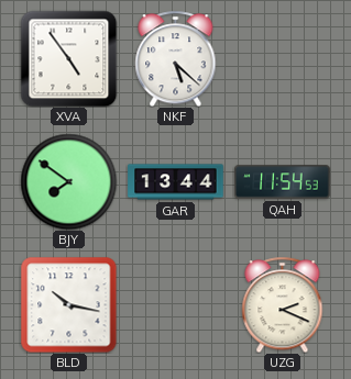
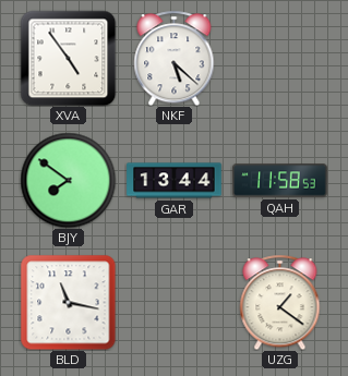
QAH: 11:54 -> 11:58 (280, 181)
BLD: 10:17 -> 11:17 (68, 302)
UZG: 2:19 -> 1:21 (280, 302)
